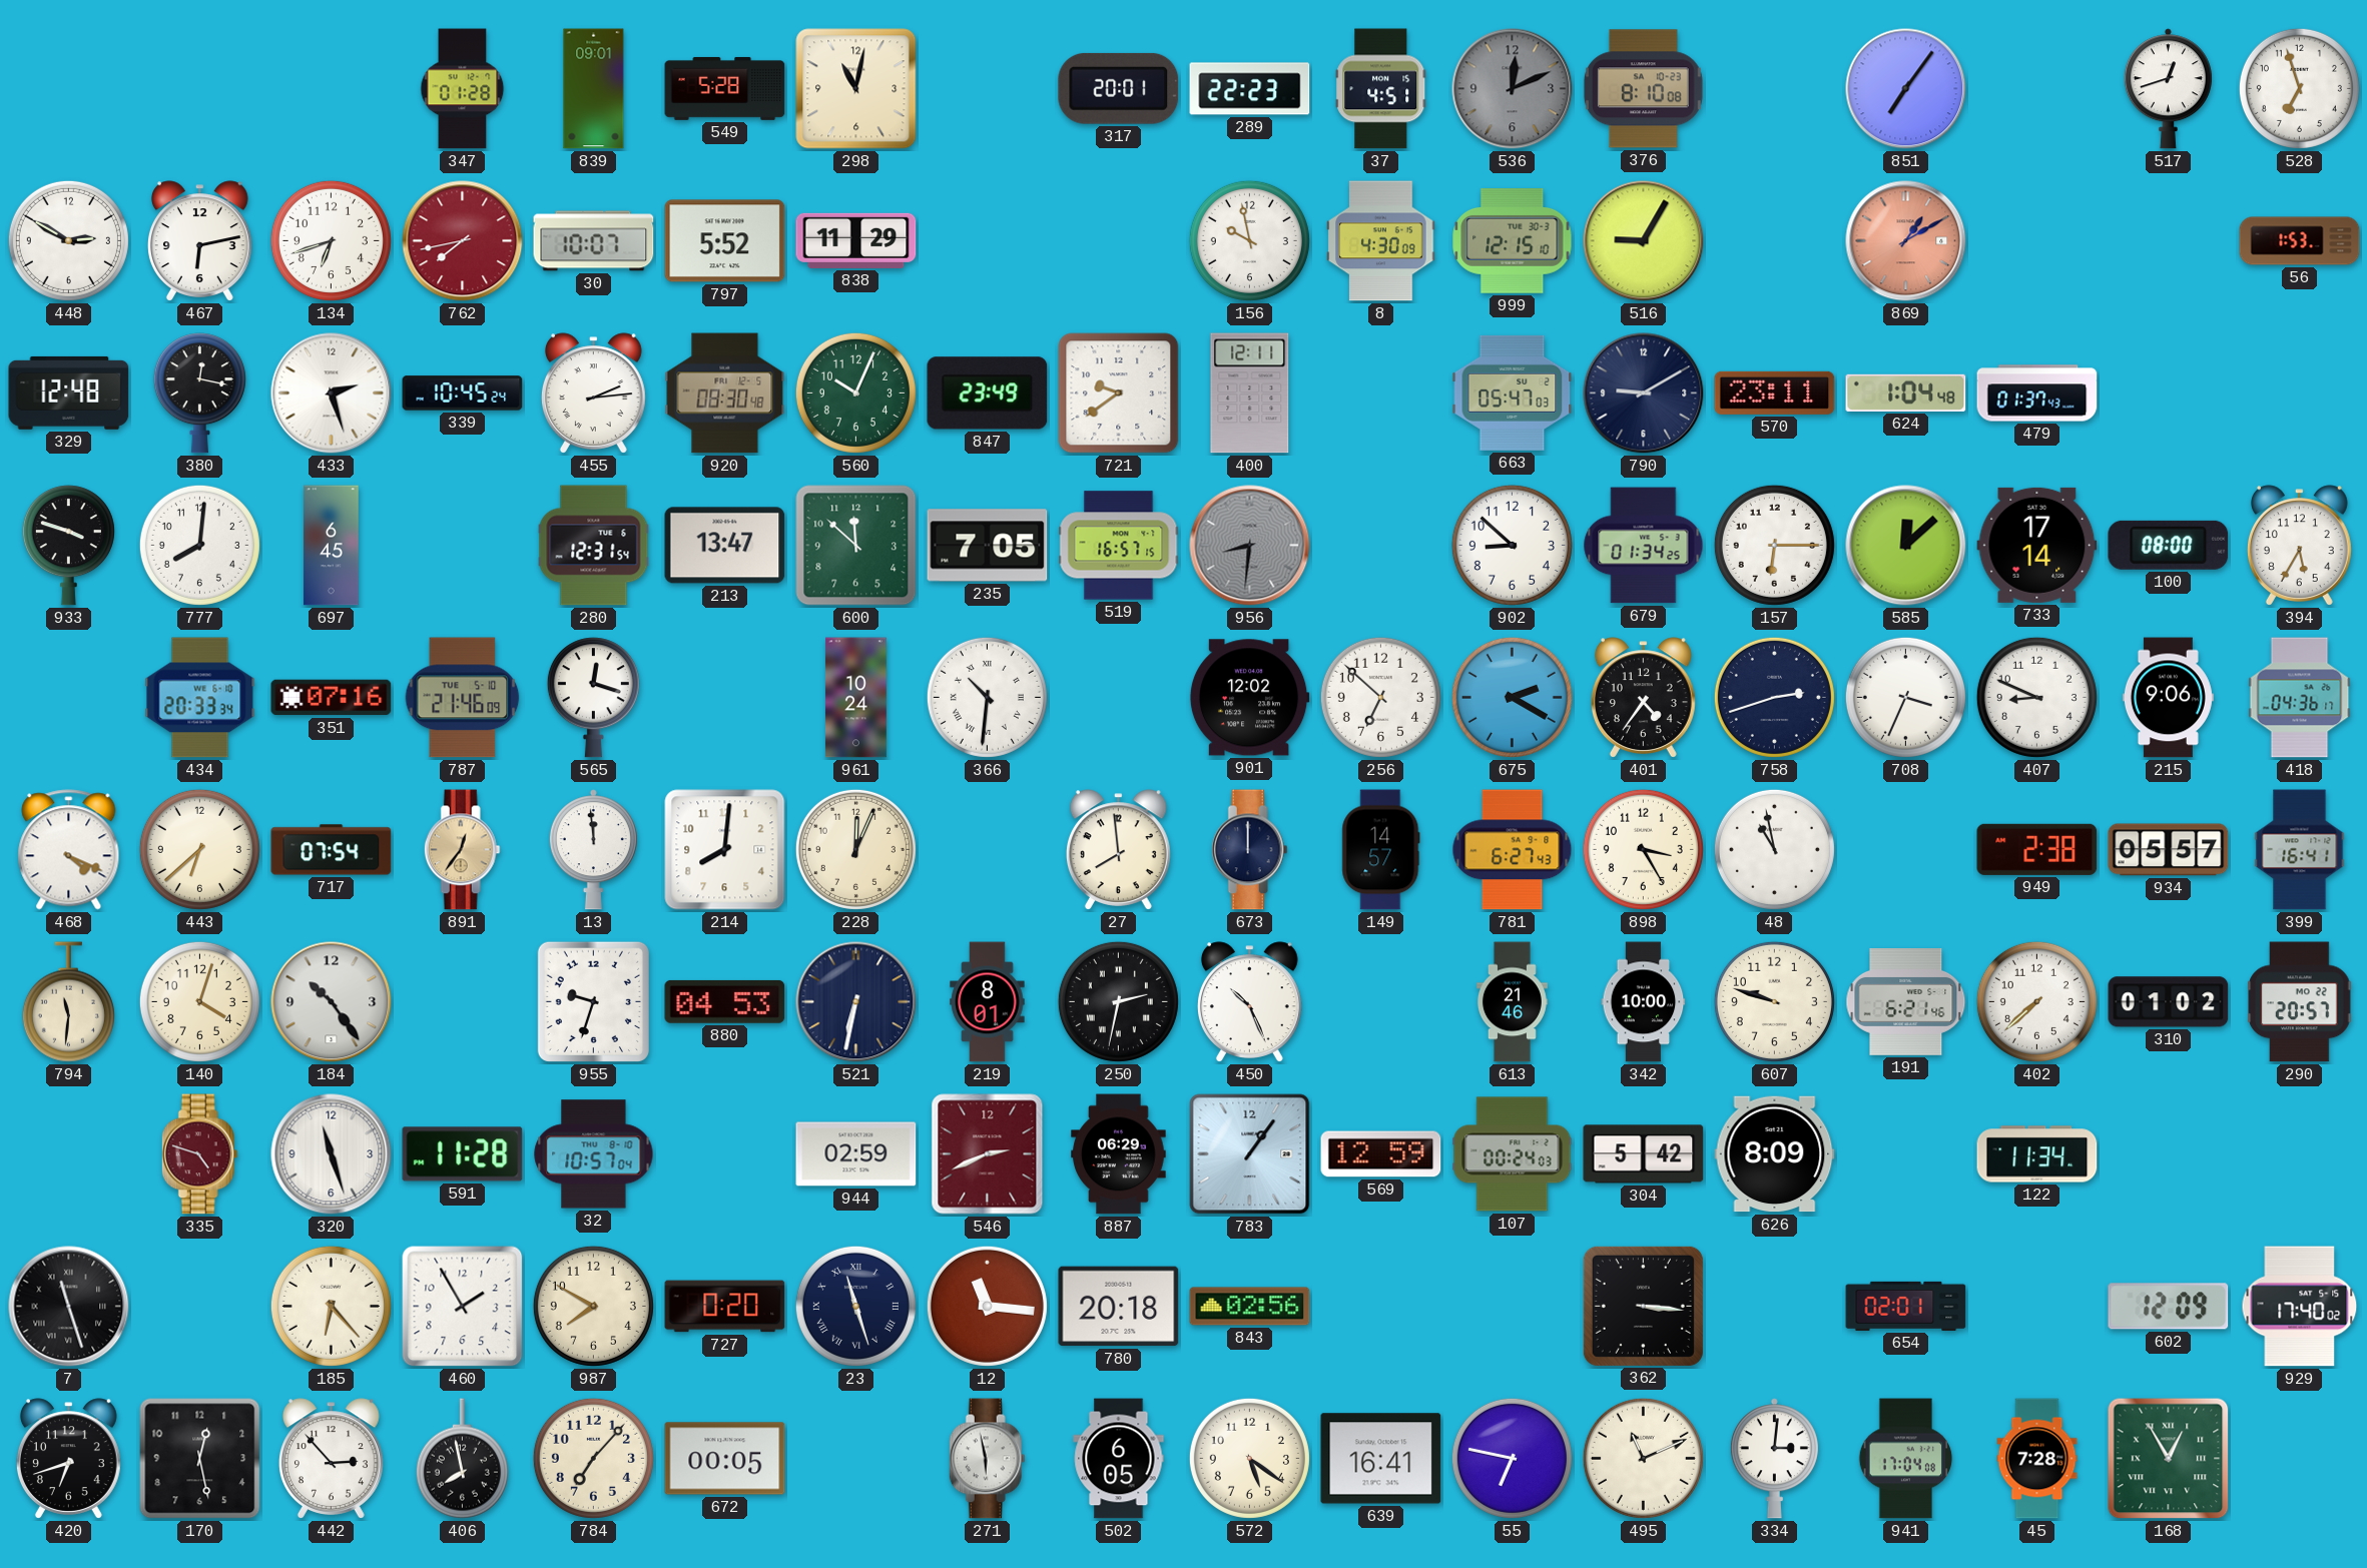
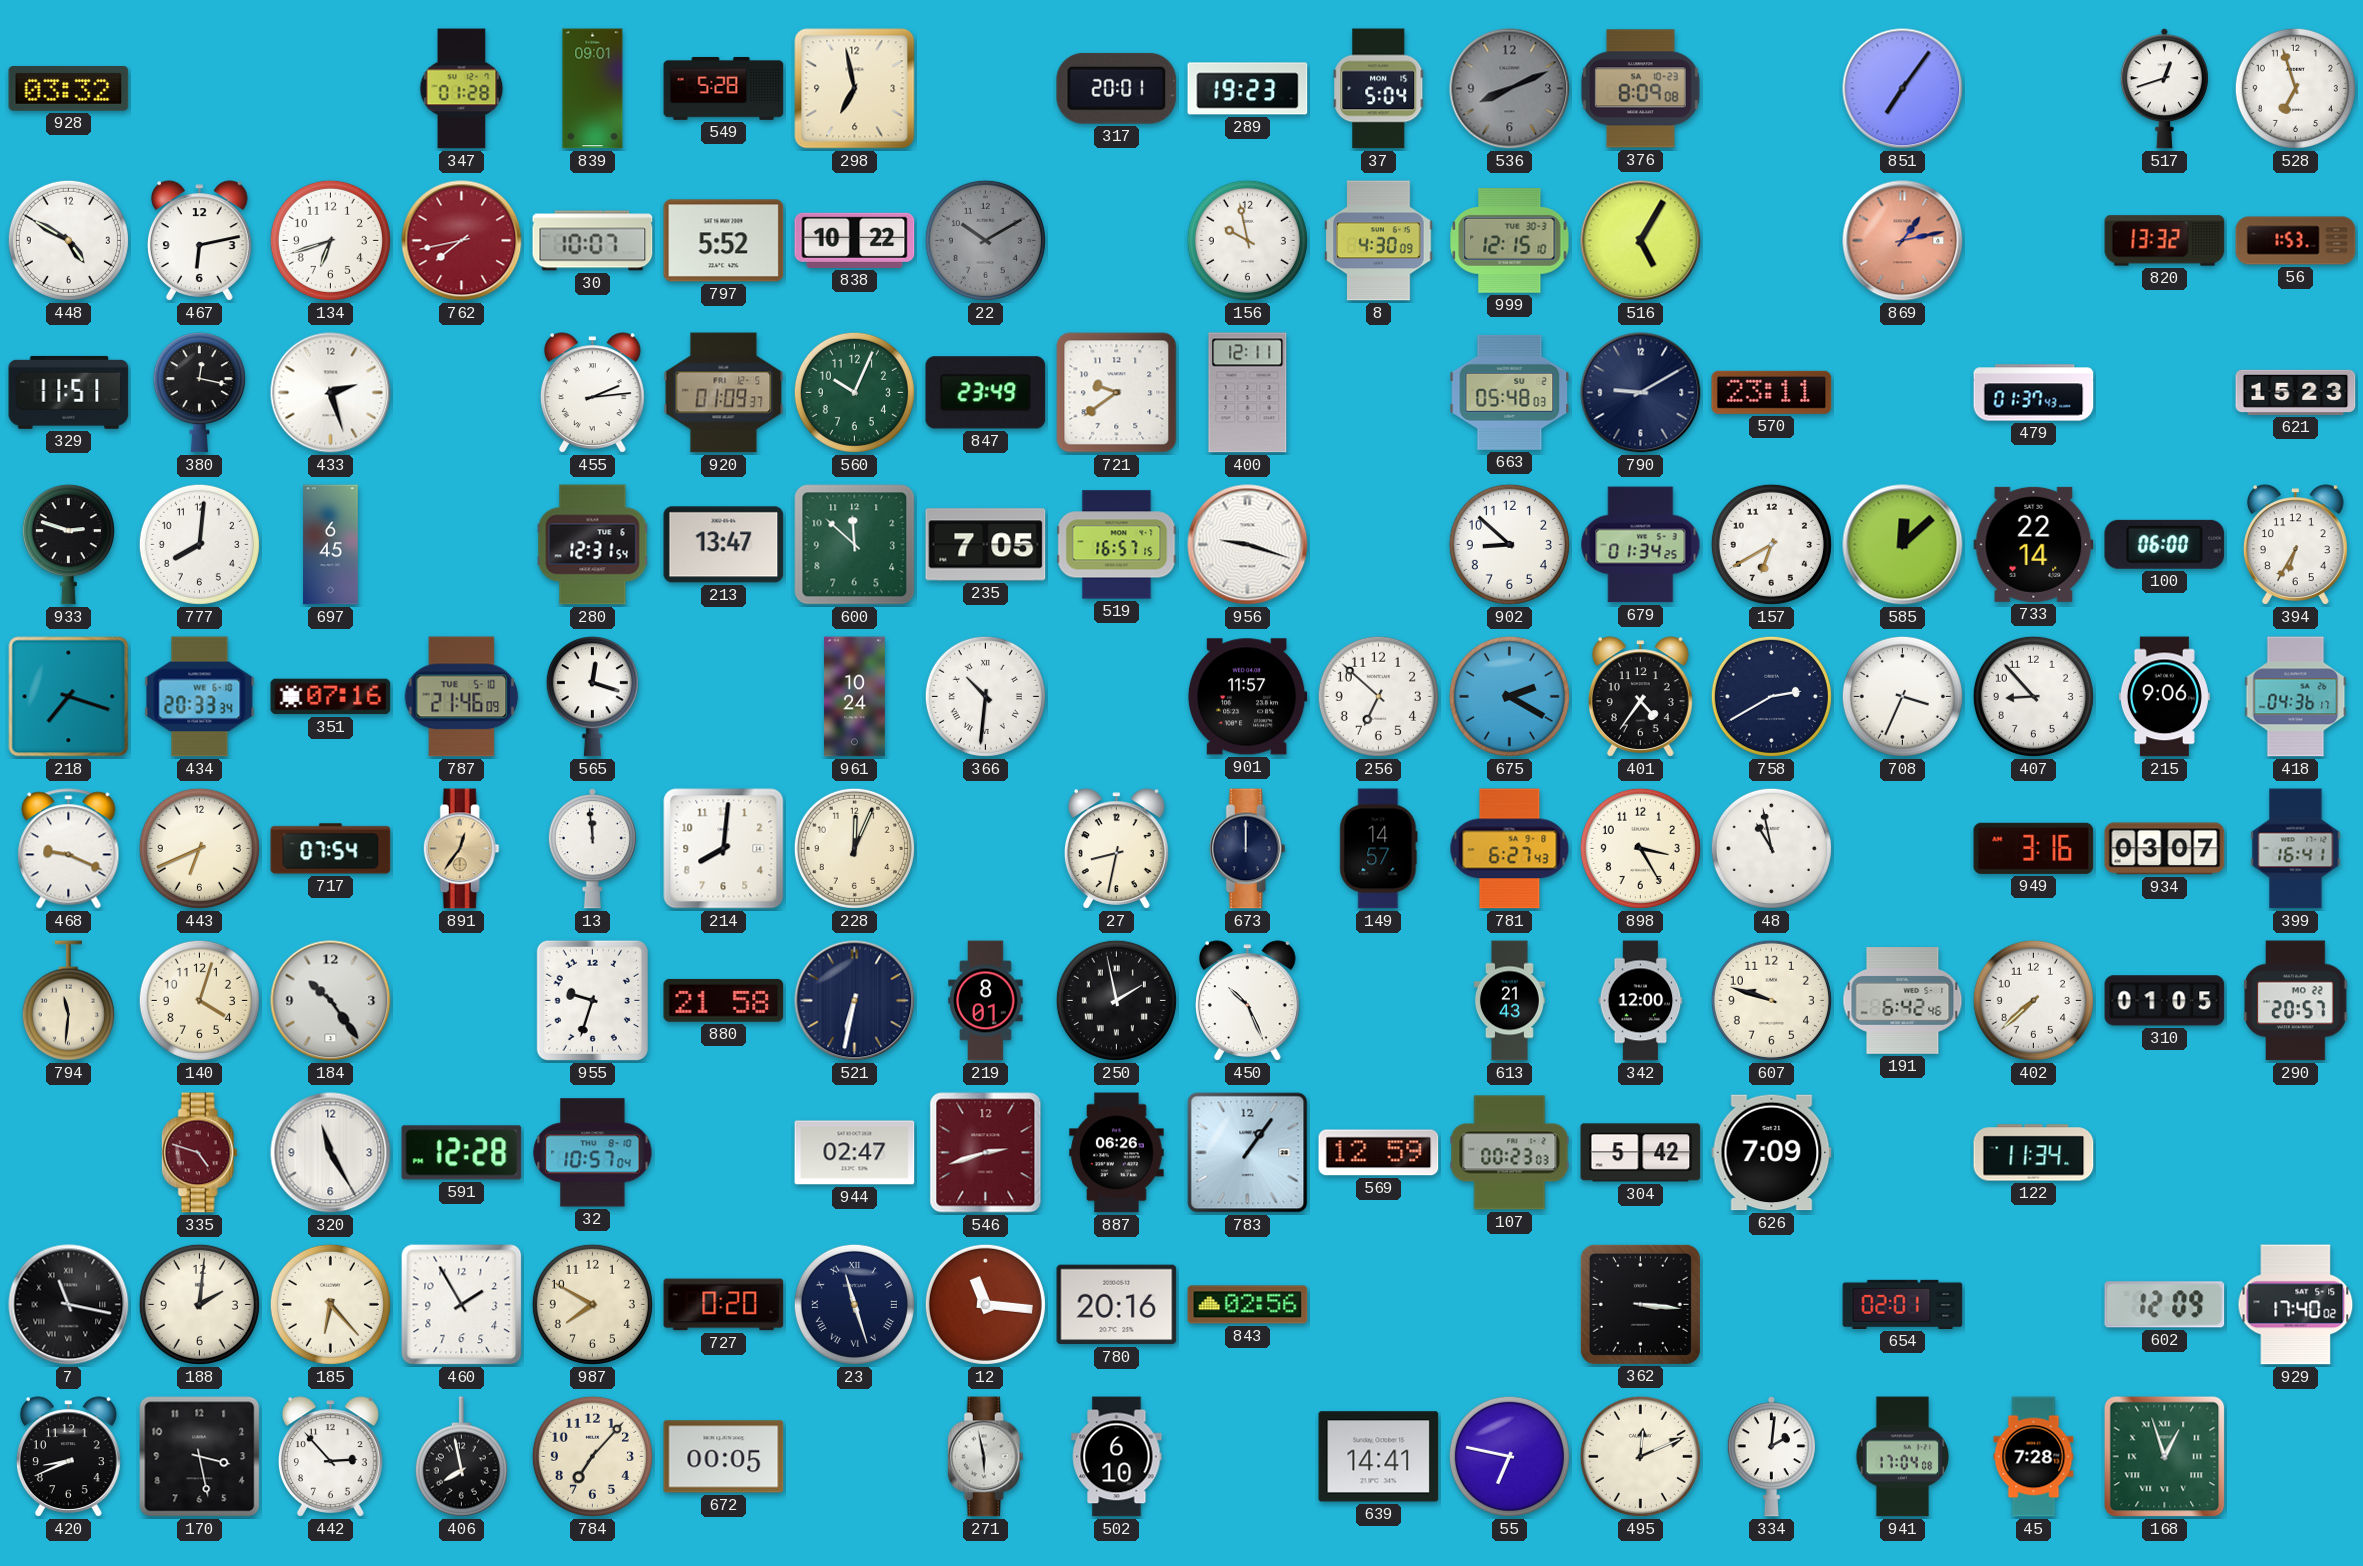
928: none -> 03:32 (69, 89)
298: 11:02 -> 6:58 (855, 89)
289: 22:23 -> 19:23 (1248, 89)
37: 4:51 -> 5:04 (1379, 89)
536: 12:11 -> 8:11 (1510, 89)
376: 8:10 -> 8:09 (1640, 89)
448: 2:50 -> 4:50 (68, 240)
838: 11:29 -> 10:22 (855, 240)
22: none -> 10:10 (985, 240)
516: 9:05 -> 5:05 (1641, 241)
869: 1:10 -> 1:13 (1903, 241)
820: none -> 13:32 (2165, 241)
329: 12:48 -> 11:51 (69, 392)
339: 10:45 -> none (463, 394)
920: 08:30 -> 01:09 (724, 393)
663: 05:47 -> 05:48 (1510, 392)
624: 1:04 -> none (1906, 393)
621: none -> 15:23 (2296, 392)
933: 3:48 -> 2:48 (68, 545)
956: 8:31 -> 9:18 (1248, 545)
956 dial: grey -> white (1248, 545)
157: 6:15 -> 6:40 (1771, 544)
733: 17:14 -> 22:14 (2034, 544)
100: 08:00 -> 06:00 (2165, 544)
394: 5:35 -> 6:35 (2295, 545)
218: none -> 7:18 (69, 697)
901: 12:02 -> 11:57 (1247, 697)
758: 2:42 -> 2:40 (1771, 696)
407: 8:49 -> 8:53 (2033, 696)
468: 4:19 -> 9:19 (69, 849)
443: 6:38 -> 6:41 (199, 848)
27: 7:59 -> 8:32 (1116, 849)
949: 2:38 -> 3:16 (2034, 848)
934: 05:57 -> 03:07 (2165, 849)
880: 04:53 -> 21:58 (724, 1000)
250: 2:32 -> 1:58 (1116, 1000)
613: 21:46 -> 21:43 (1509, 1001)
342: 10:00 -> 12:00 (1641, 1001)
191: 6:21 -> 6:42 (1903, 1001)
310: 01:02 -> 01:05 (2165, 1001)
320: 11:27 -> 11:25 (331, 1153)
591: 11:28 -> 12:28 (462, 1153)
944: 02:59 -> 02:47 (855, 1153)
546: 2:41 -> 2:42 (986, 1153)
887: 06:29 -> 06:26 (1117, 1153)
107: 00:24 -> 00:23 (1510, 1153)
626: 8:09 -> 7:09 (1772, 1153)
7: 11:27 -> 11:17 (69, 1305)
188: none -> 2:01 (199, 1304)
780: 20:18 -> 20:16 (1117, 1305)
420: 6:42 -> 8:41 (68, 1457)
170: 12:28 -> 3:28 (200, 1457)
502: 6:05 -> 6:10 (1117, 1457)
572: 5:21 -> none (1249, 1458)
639: 16:41 -> 14:41 (1379, 1457)
495: 11:11 -> 12:11 (1640, 1456)
334: 3:01 -> 2:01 (1771, 1457)
168: 12:55 -> 12:57 (2165, 1457)
